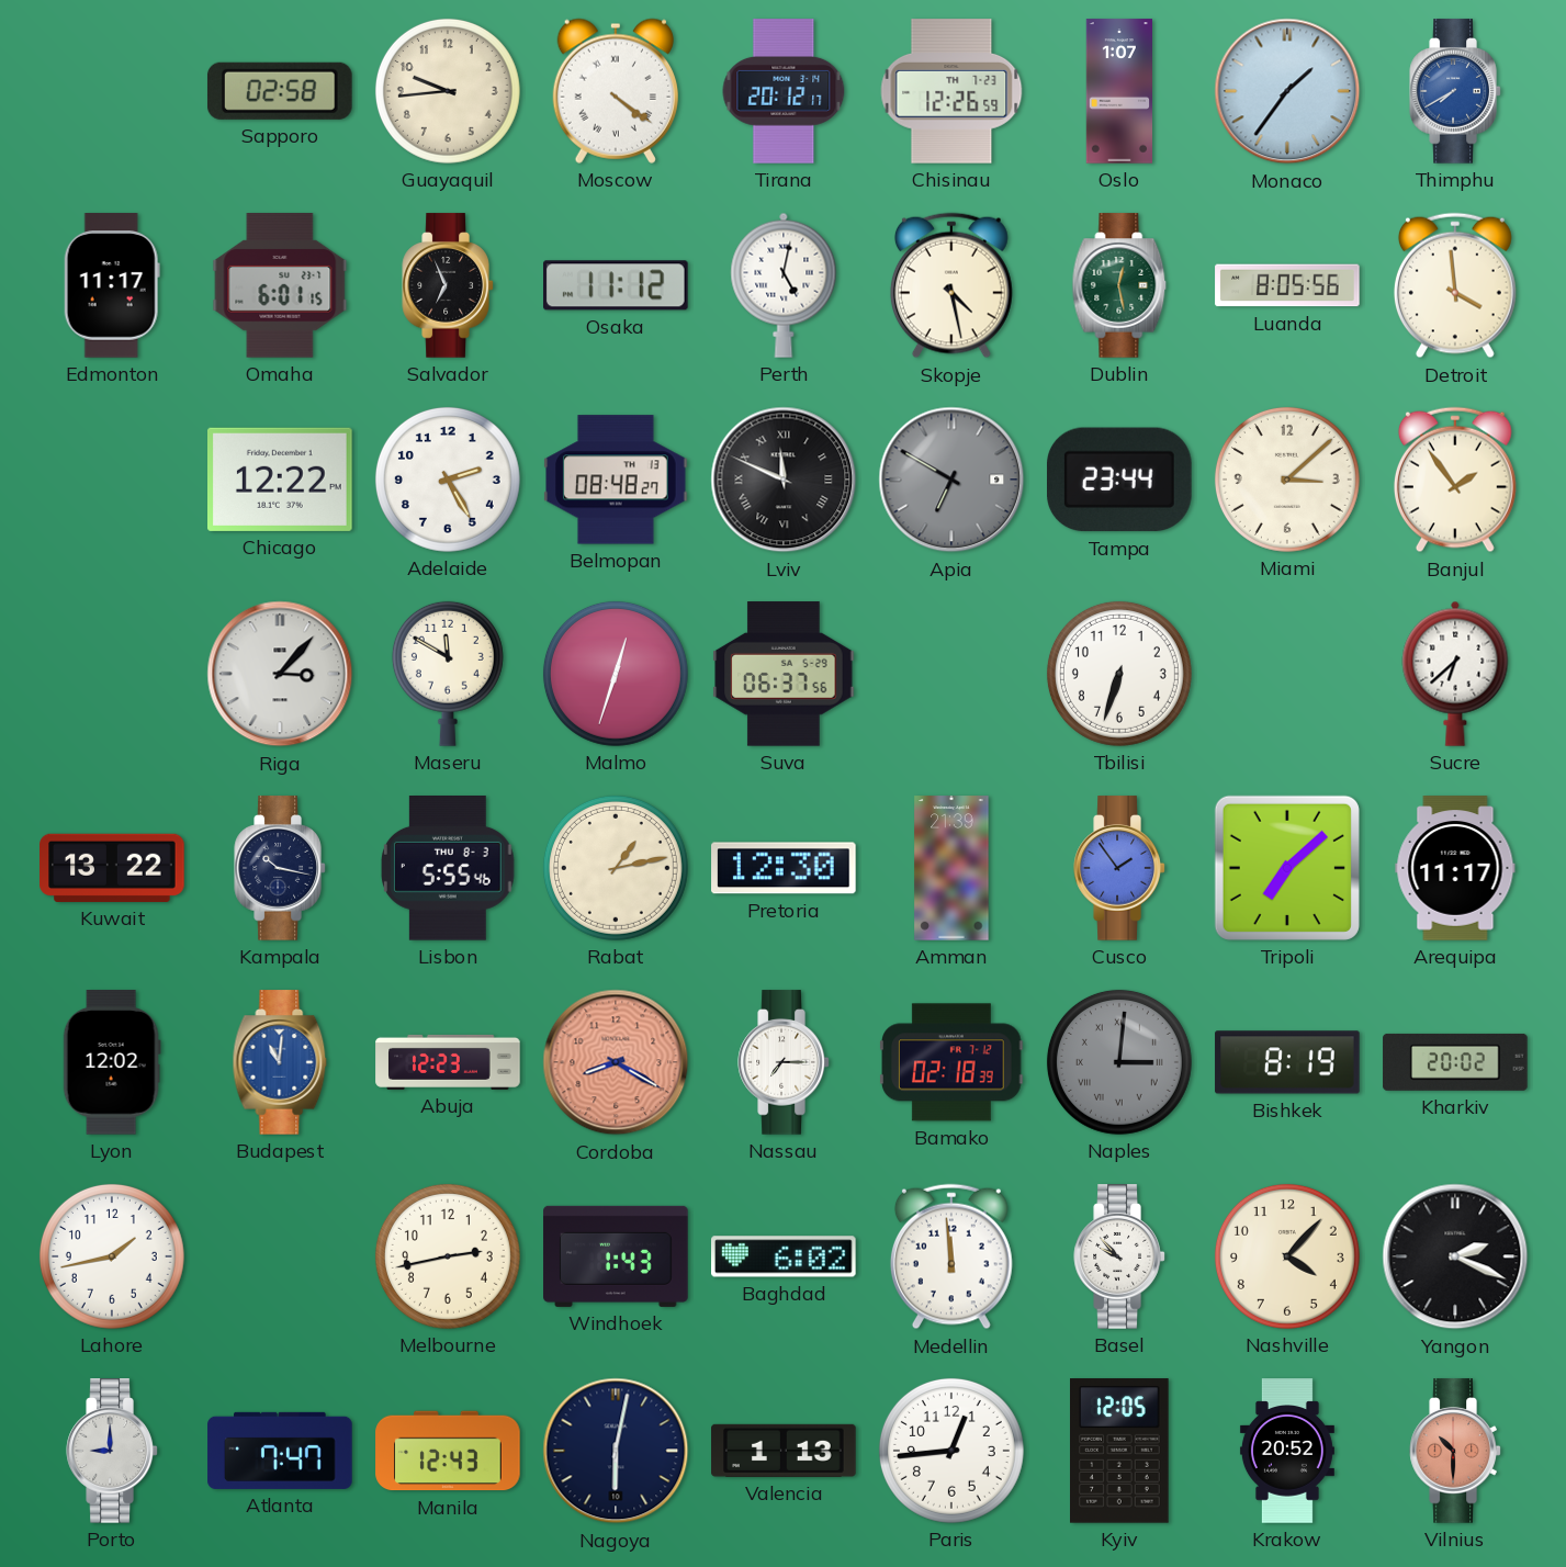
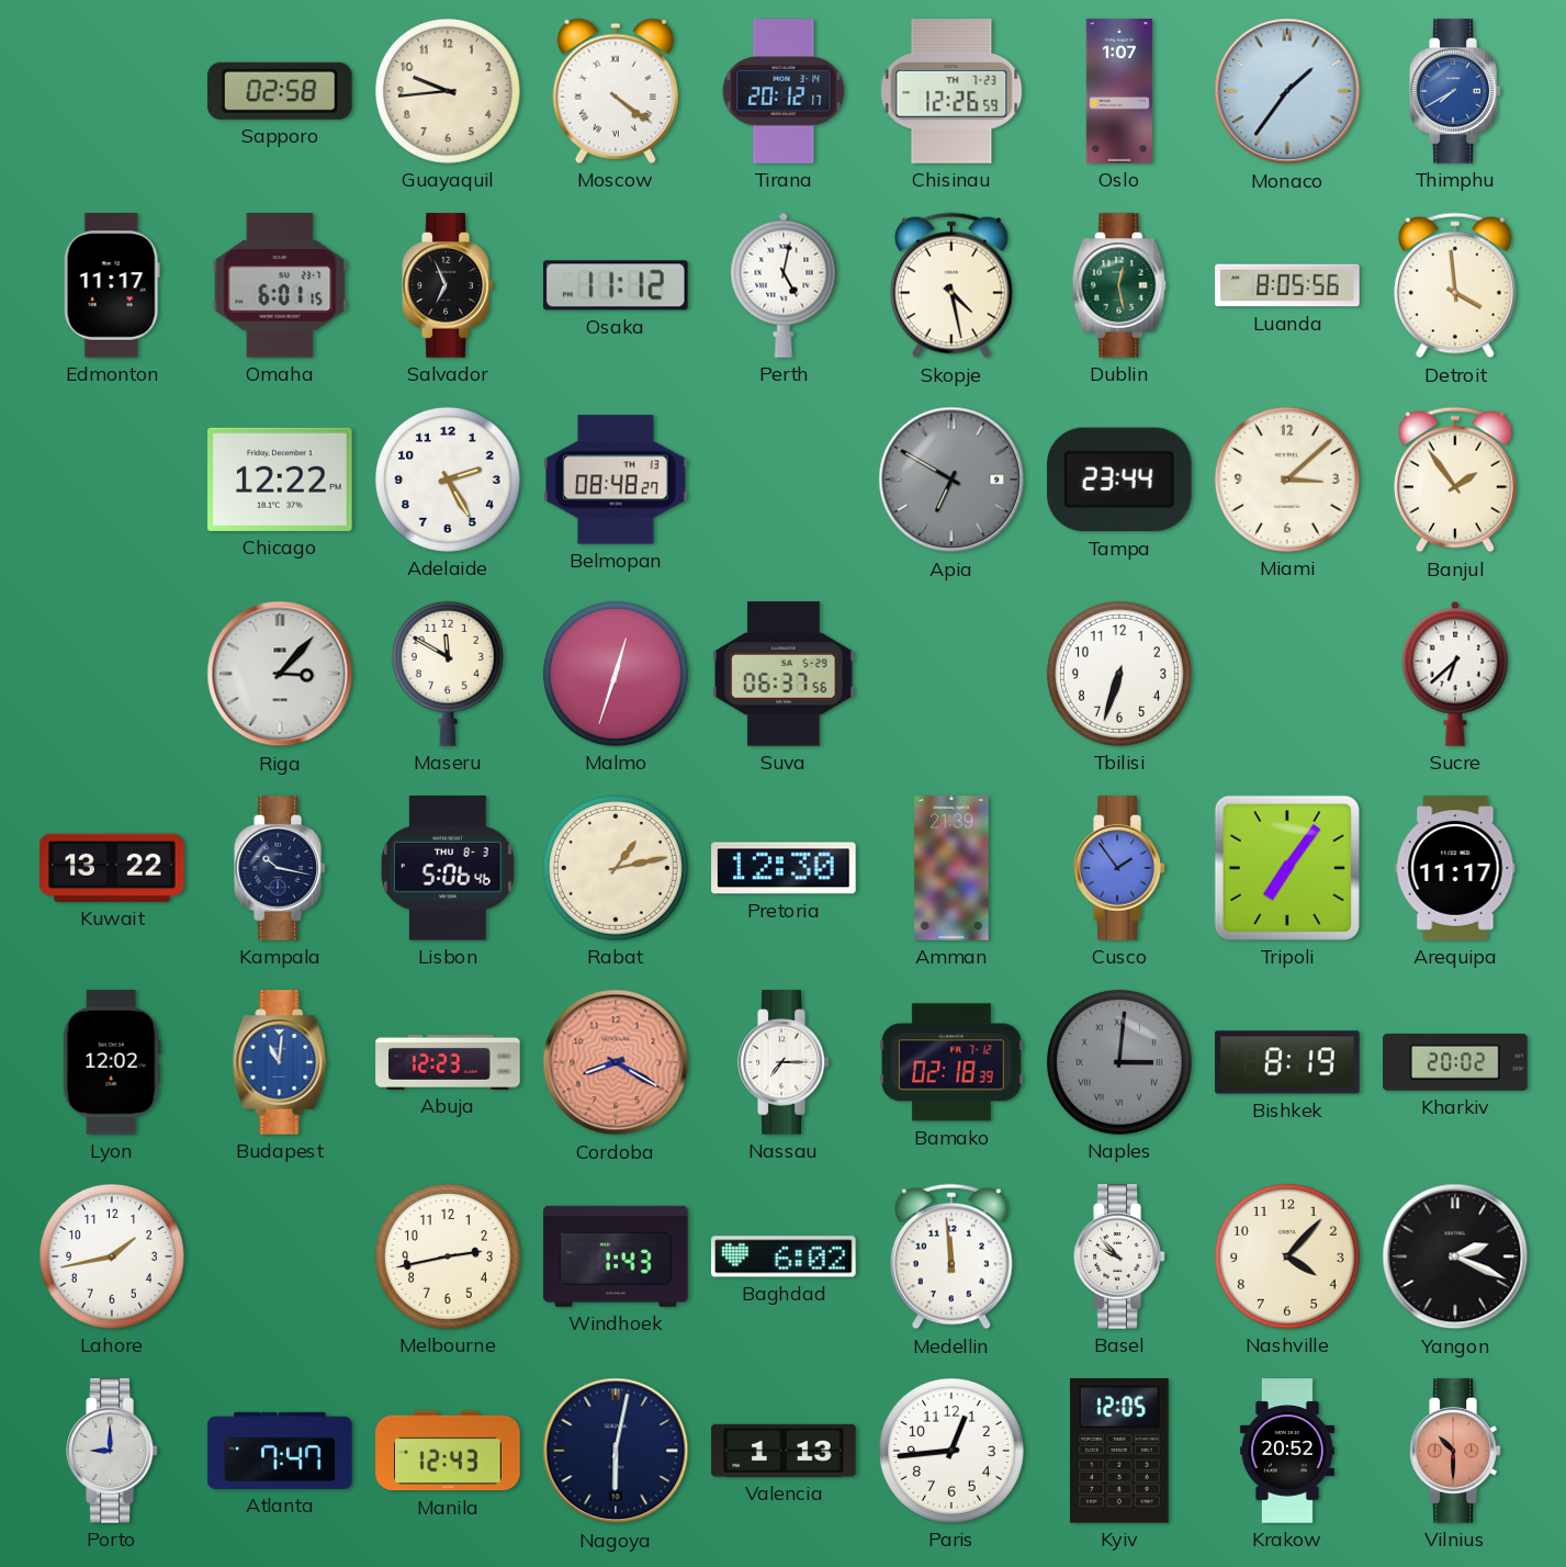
Lviv: 11:49 -> none (784, 480)
Lisbon: 5:55 -> 5:06 (448, 869)
Tripoli: 7:08 -> 7:06 (1287, 868)
